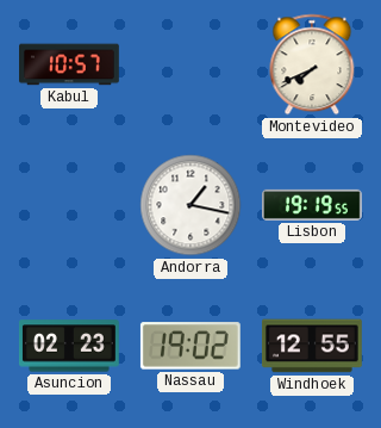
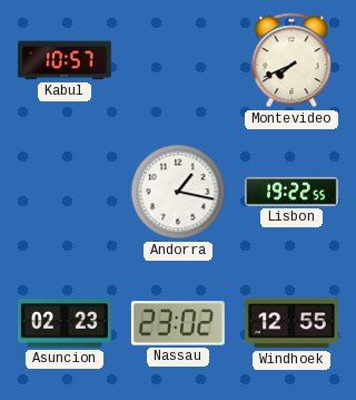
Lisbon: 19:19 -> 19:22 (293, 192)
Nassau: 19:02 -> 23:02 (178, 323)
